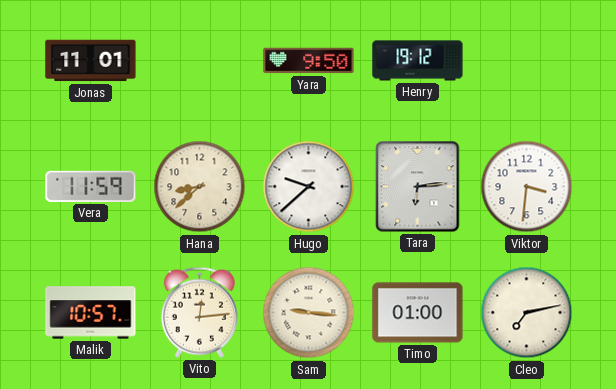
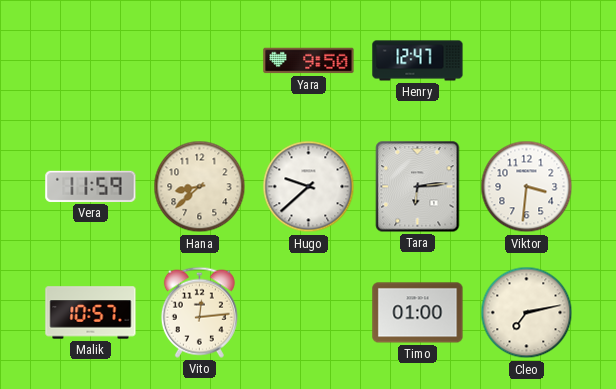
Jonas: 11:01 -> none (91, 61)
Henry: 19:12 -> 12:47 (418, 61)
Sam: 9:16 -> none (309, 313)
